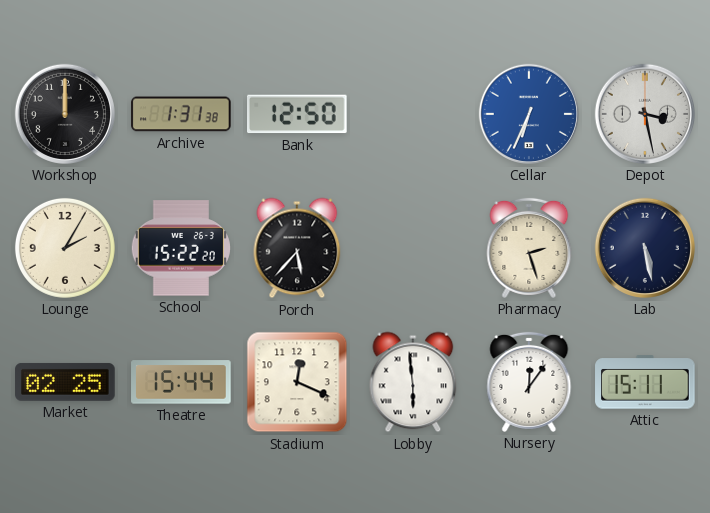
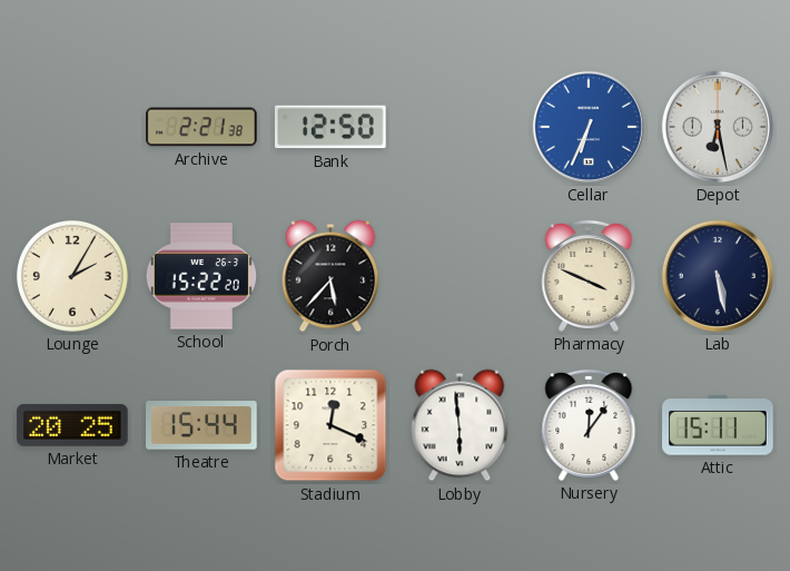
Workshop: 12:00 -> none (65, 114)
Archive: 1:31 -> 2:21 (201, 127)
Depot: 3:28 -> 6:28 (718, 127)
Pharmacy: 2:27 -> 3:49 (589, 276)
Market: 02:25 -> 20:25 (72, 425)
